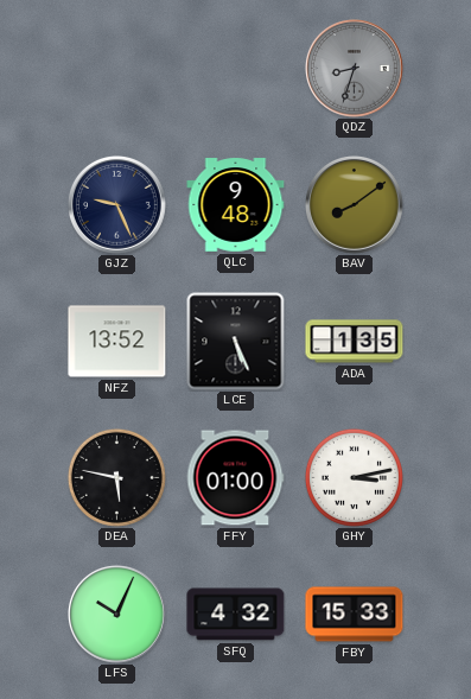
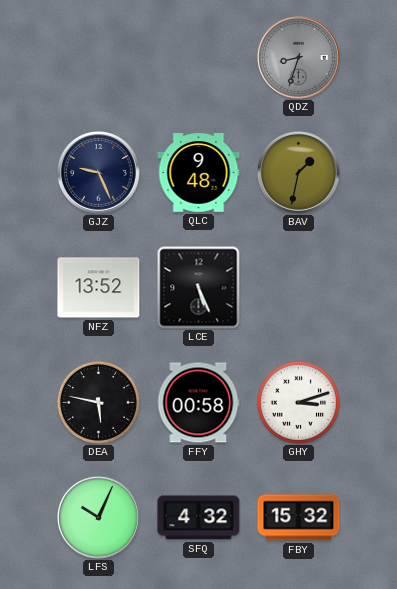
BAV: 8:09 -> 1:32 (299, 173)
ADA: 1:35 -> none (355, 342)
FFY: 01:00 -> 00:58 (198, 403)
GHY: 3:13 -> 3:12 (298, 402)
FBY: 15:33 -> 15:32 (299, 518)
